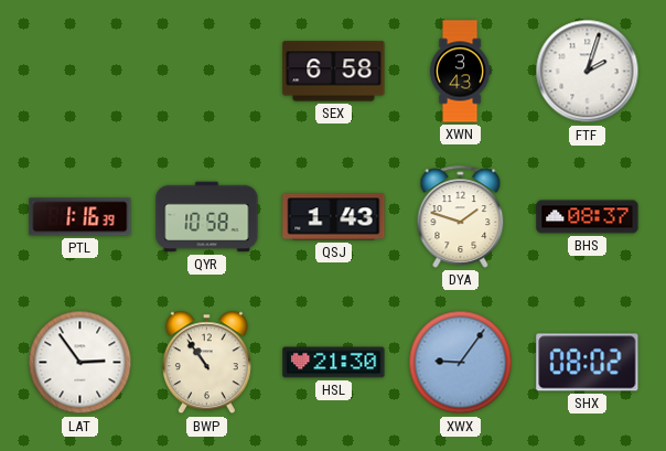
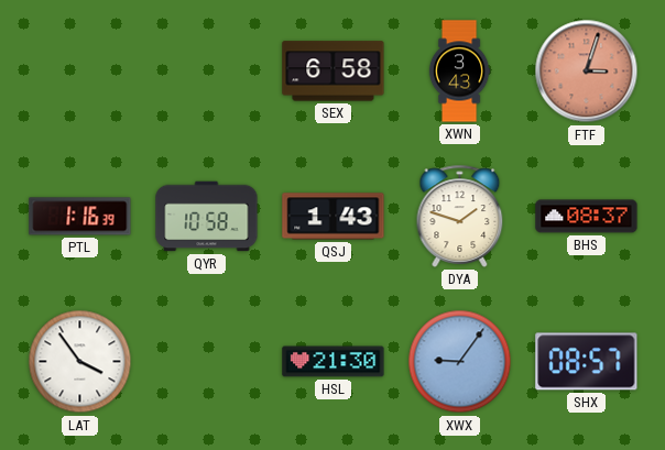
FTF: 2:03 -> 3:03 (587, 72)
FTF dial: white -> salmon (587, 72)
LAT: 2:54 -> 3:54 (80, 362)
BWP: 10:54 -> none (206, 363)
SHX: 08:02 -> 08:57 (587, 362)
